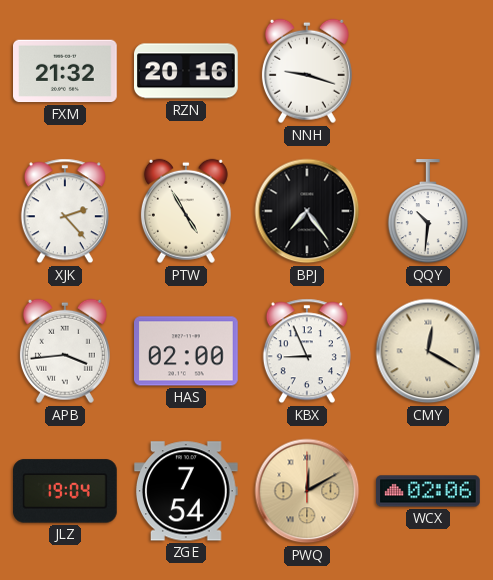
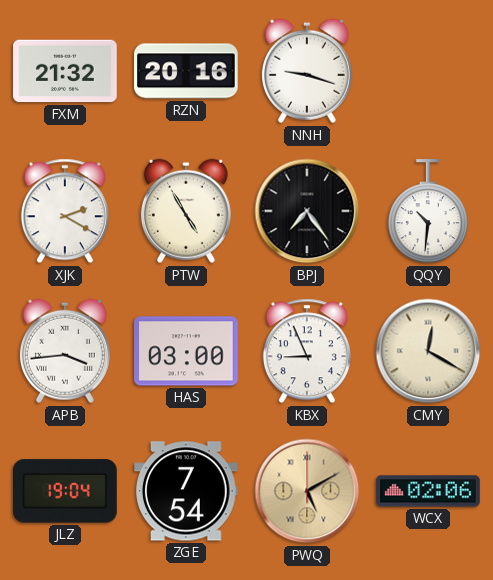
XJK: 2:23 -> 2:20 (65, 211)
HAS: 02:00 -> 03:00 (187, 351)
PWQ: 12:10 -> 5:10 (307, 491)
